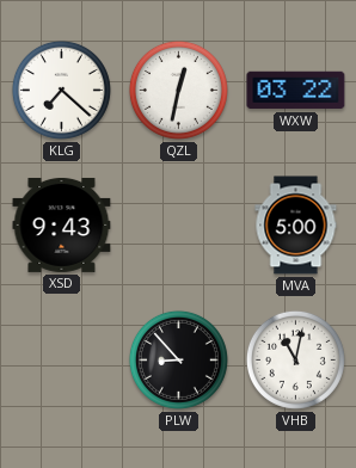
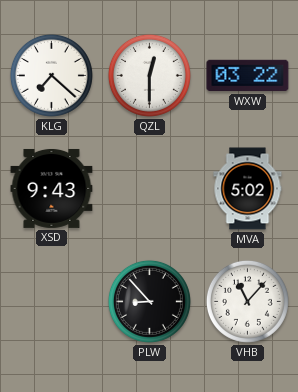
QZL: 12:32 -> 12:30 (149, 75)
MVA: 5:00 -> 5:02 (248, 189)
VHB: 11:02 -> 11:07 (247, 301)
